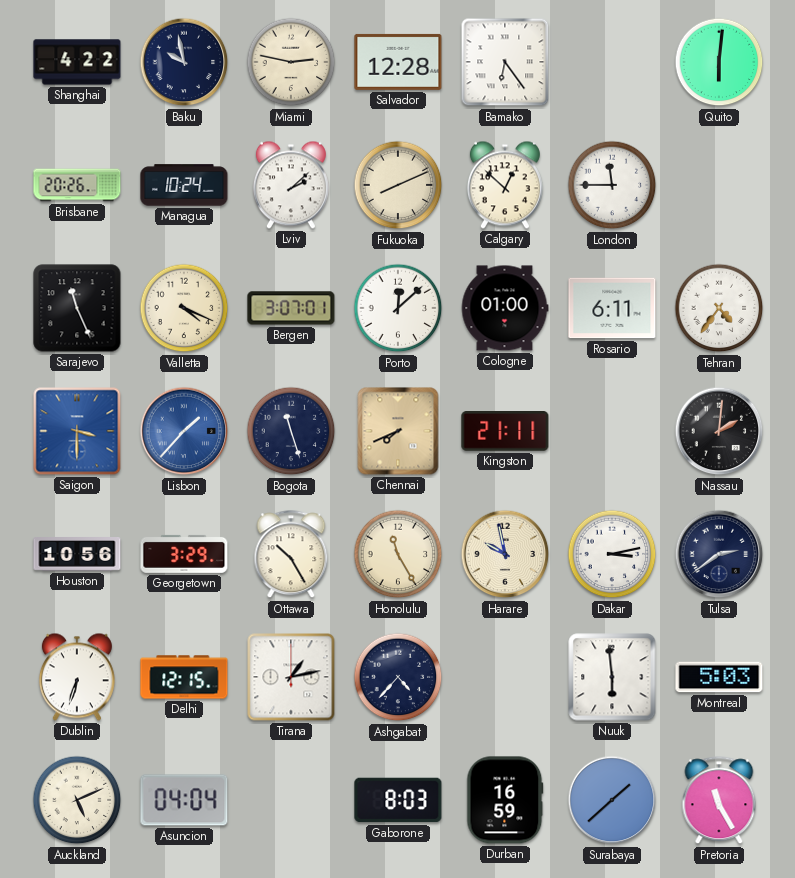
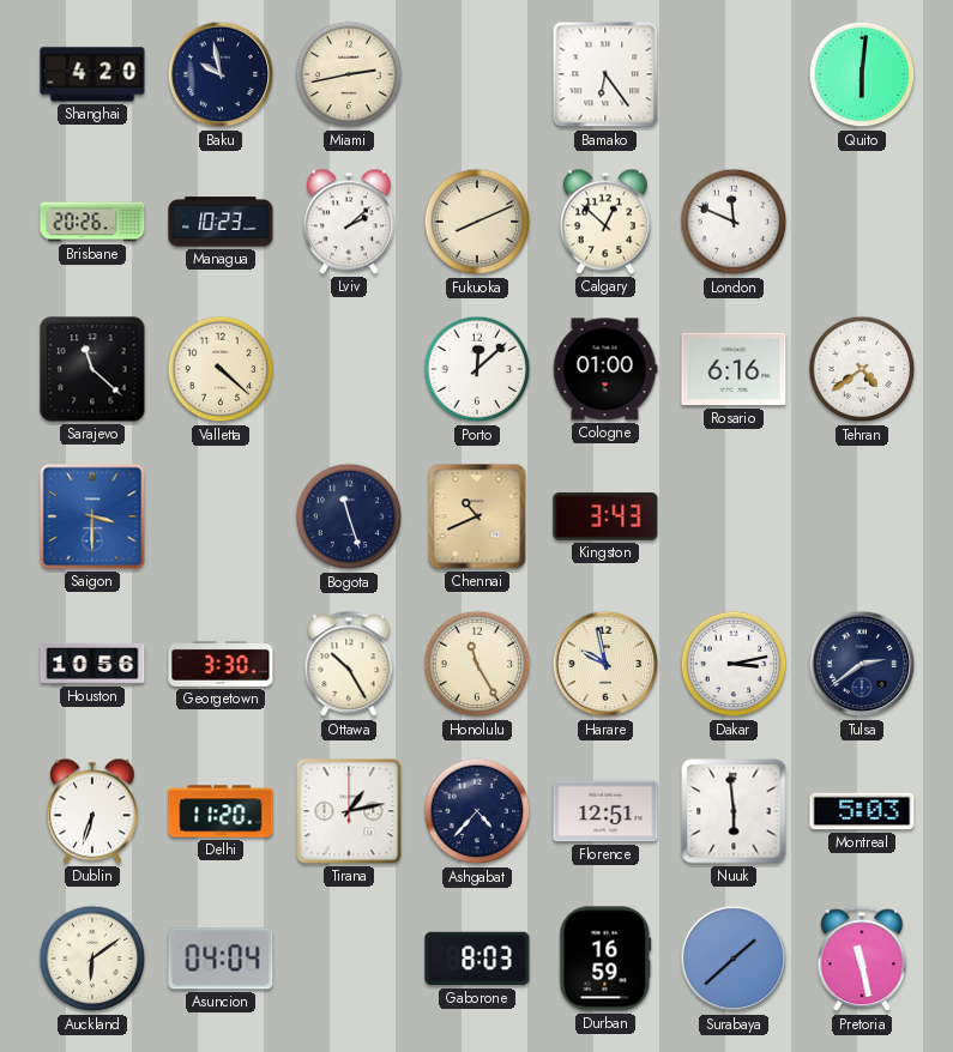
Shanghai: 4:22 -> 4:20 (92, 74)
Miami: 2:47 -> 2:43 (349, 74)
Salvador: 12:28 -> none (398, 62)
Managua: 10:24 -> 10:23 (221, 222)
London: 11:45 -> 11:49 (734, 222)
Sarajevo: 11:26 -> 11:22 (92, 369)
Valletta: 4:19 -> 4:22 (221, 369)
Bergen: 3:07 -> none (291, 308)
Rosario: 6:11 -> 6:16 (734, 369)
Tehran: 4:36 -> 4:39 (862, 369)
Lisbon: 1:37 -> none (184, 431)
Chennai: 7:41 -> 10:41 (477, 516)
Kingston: 21:11 -> 3:43 (605, 518)
Nassau: 2:01 -> none (719, 431)
Georgetown: 3:29 -> 3:30 (221, 664)
Delhi: 12:15 -> 11:20 (221, 811)
Florence: none -> 12:51 (605, 811)
Auckland: 5:11 -> 6:09 (92, 959)
Pretoria: 11:25 -> 11:28 (862, 960)
